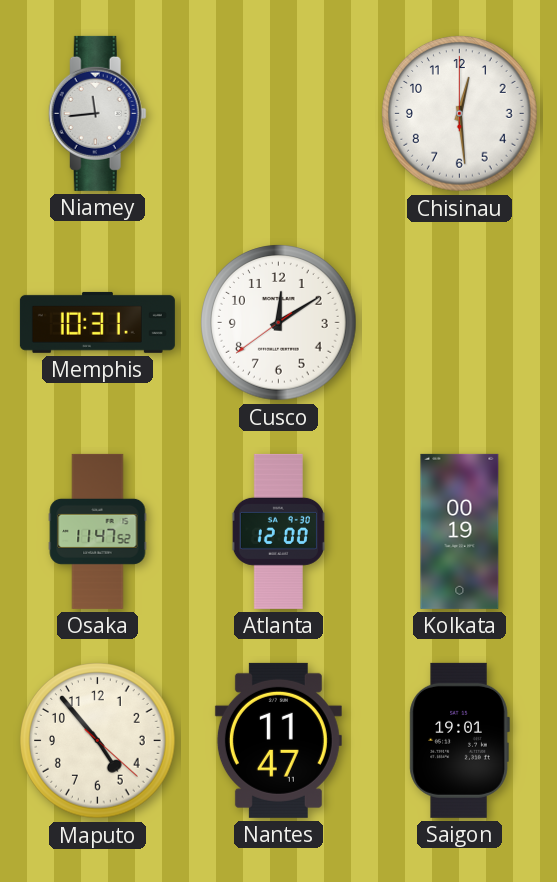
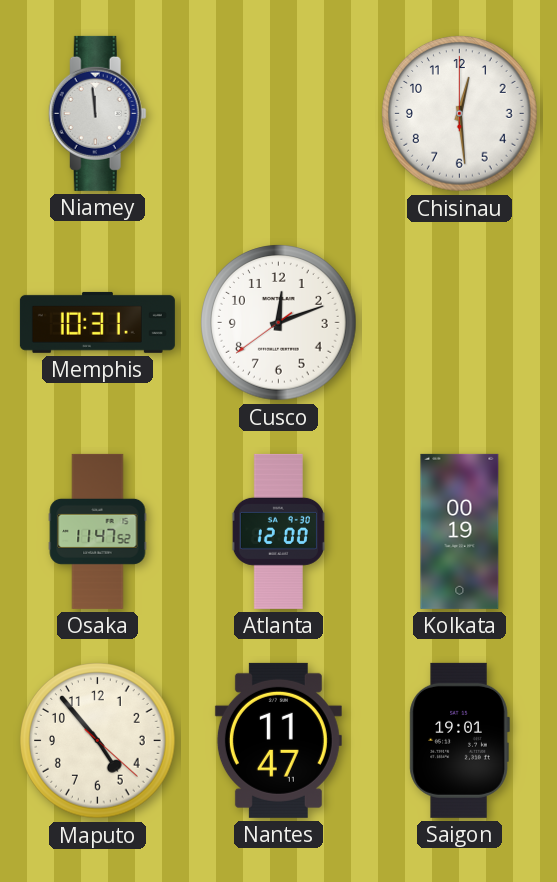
Niamey: 11:44 -> 11:59 (97, 113)
Cusco: 12:09 -> 12:11 (279, 323)
